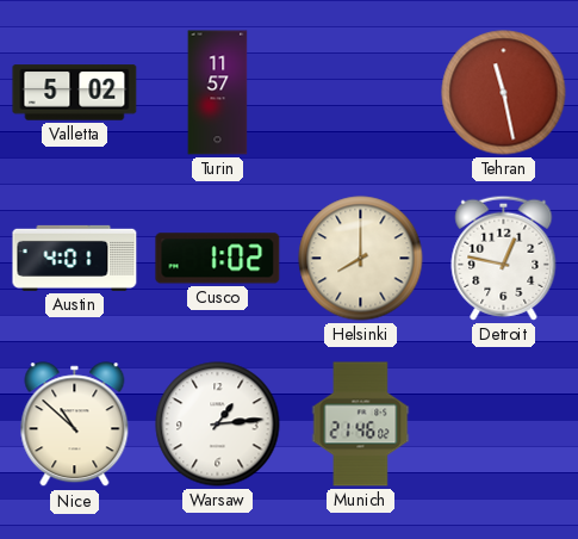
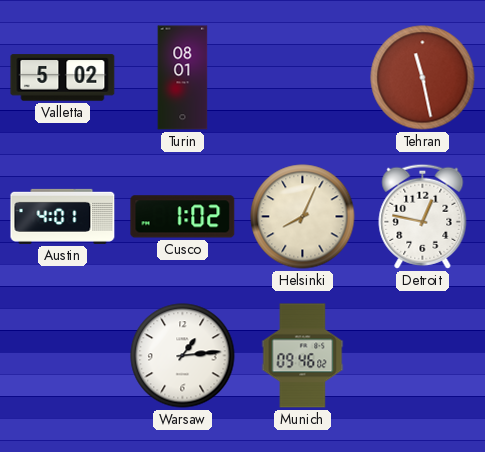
Turin: 11:57 -> 08:01 (183, 78)
Helsinki: 8:00 -> 8:04 (303, 217)
Nice: 10:52 -> none (75, 425)
Munich: 21:46 -> 09:46 (303, 356)
